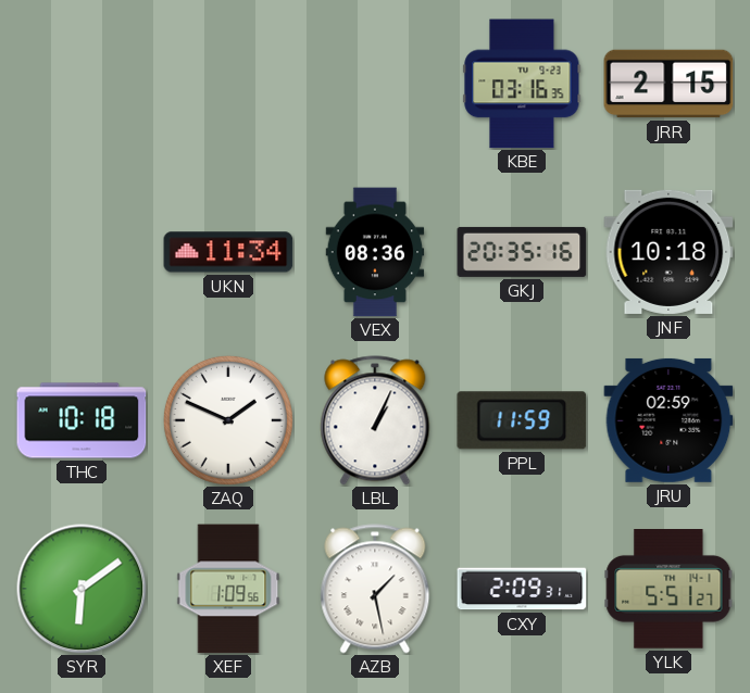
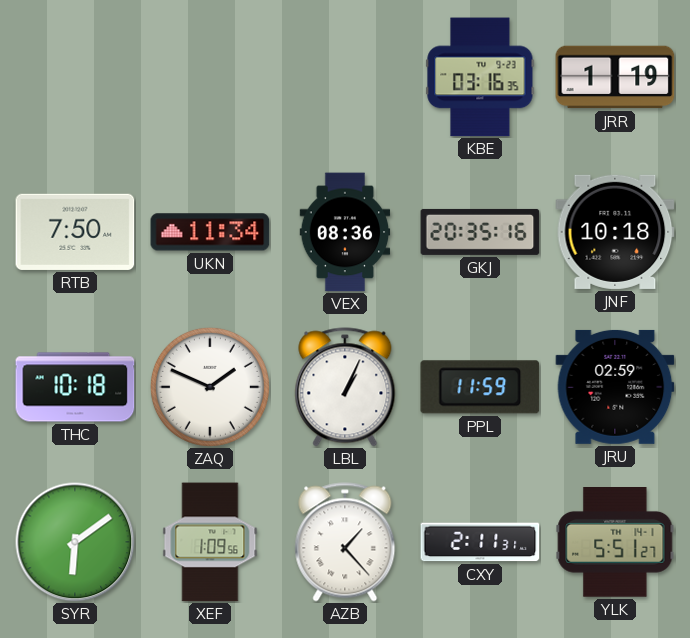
JRR: 2:15 -> 1:19 (615, 77)
RTB: none -> 7:50 (75, 232)
AZB: 1:28 -> 1:23 (345, 542)
CXY: 2:09 -> 2:11 (480, 542)
